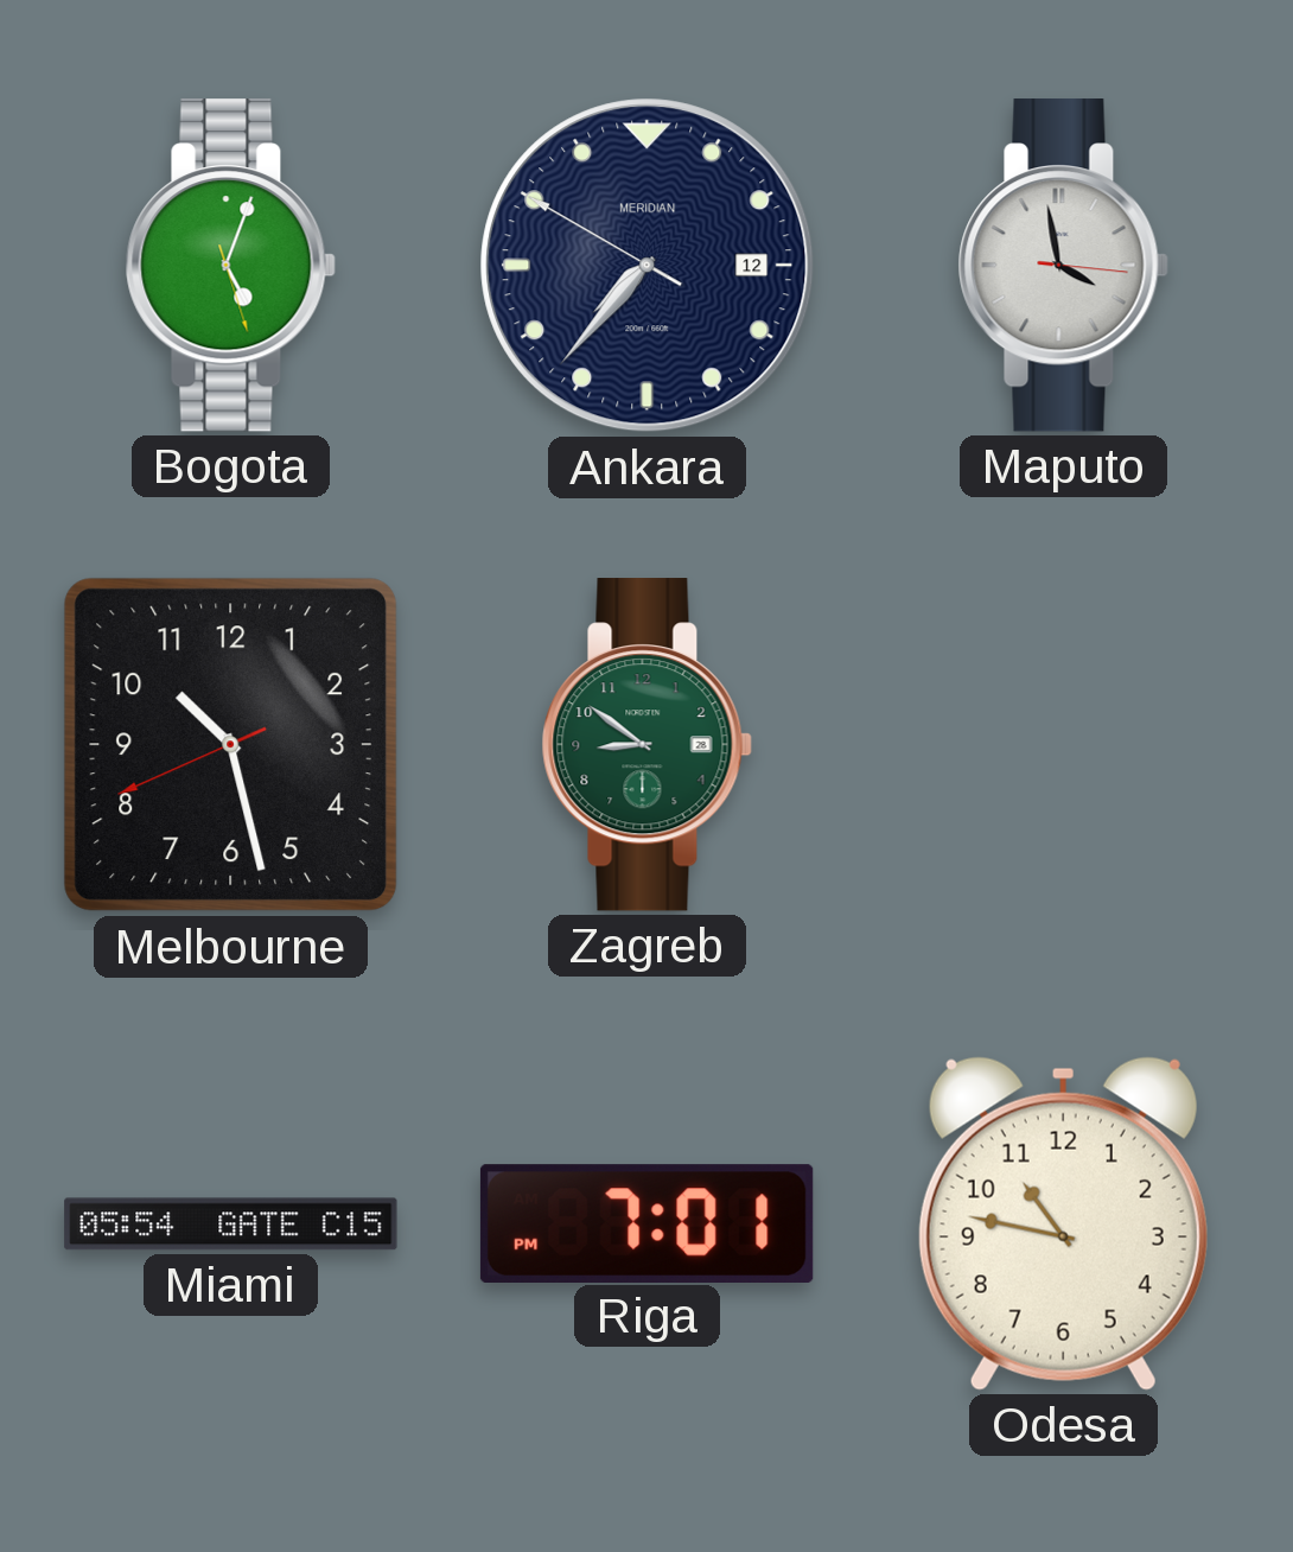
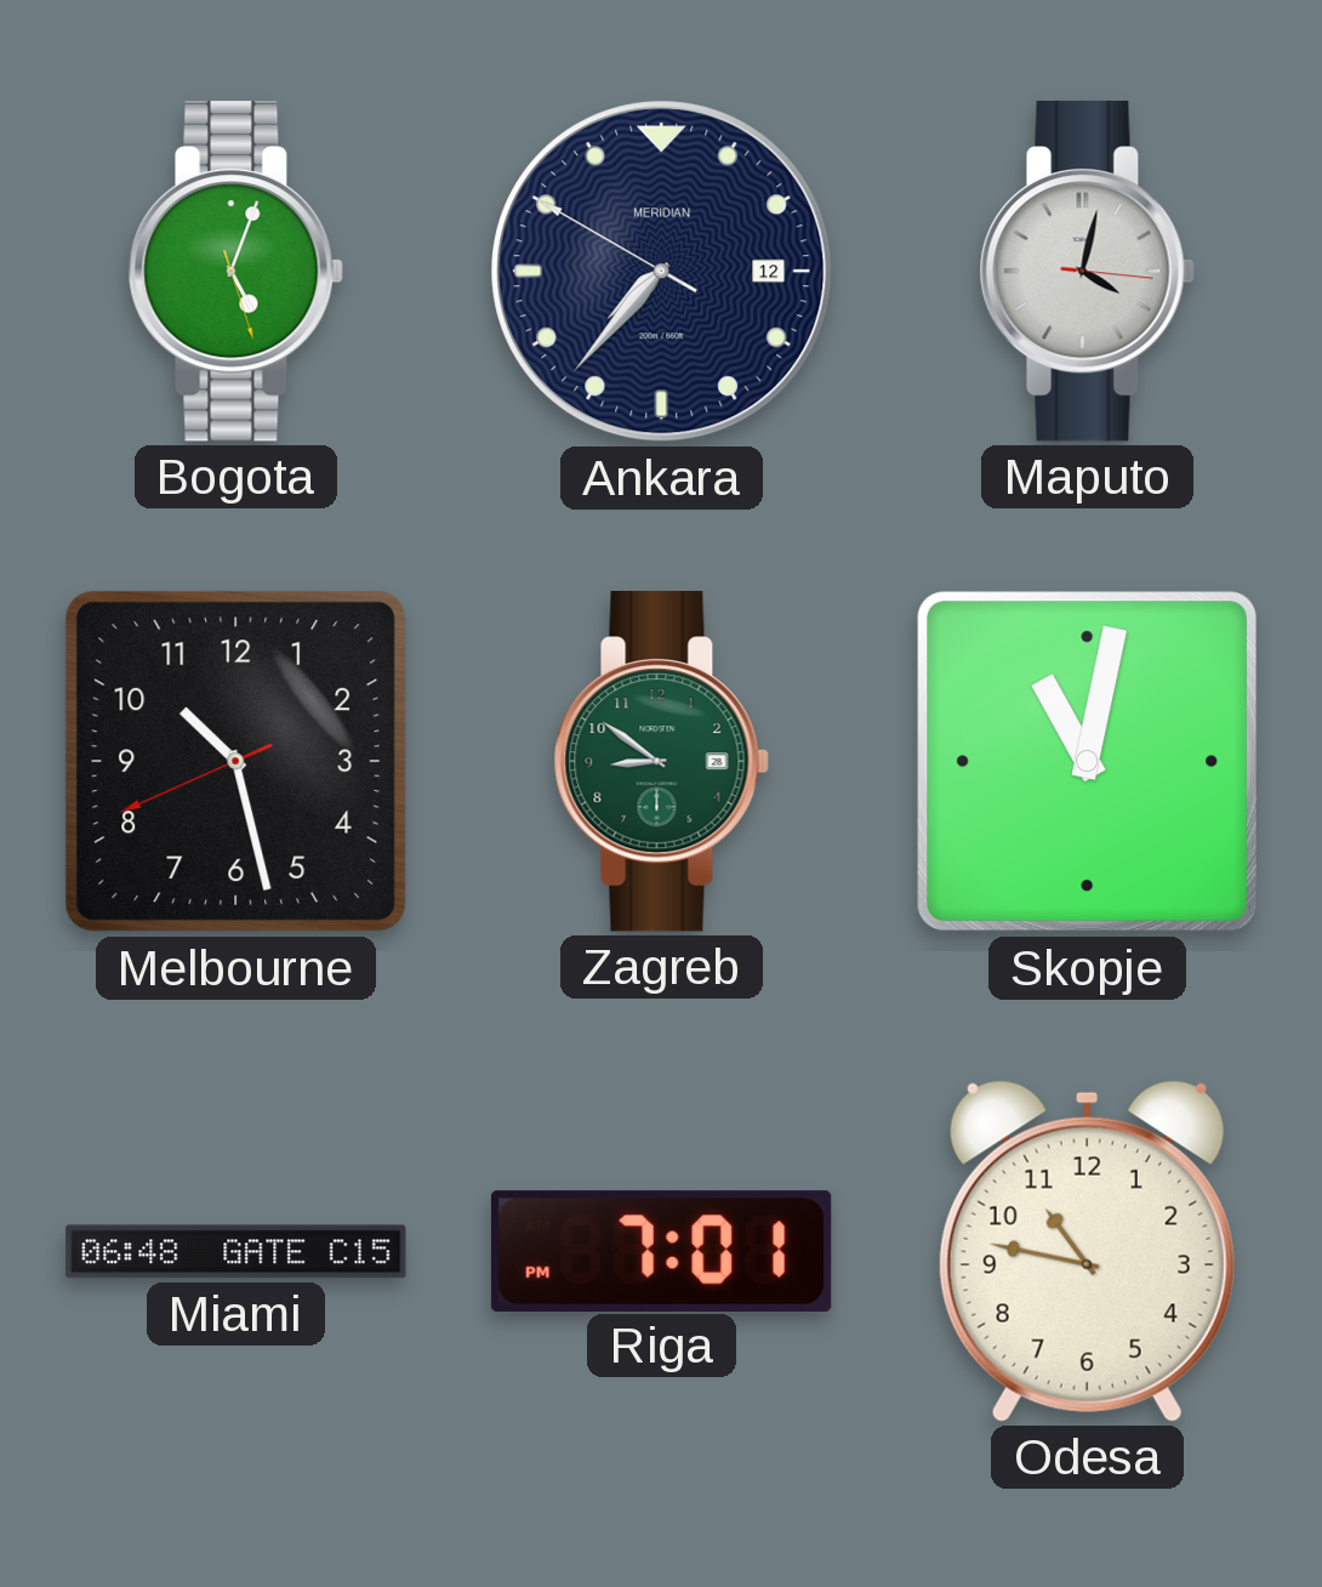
Maputo: 3:58 -> 4:02 (1087, 272)
Skopje: none -> 11:02 (1088, 762)
Miami: 05:54 -> 06:48 (237, 1252)
